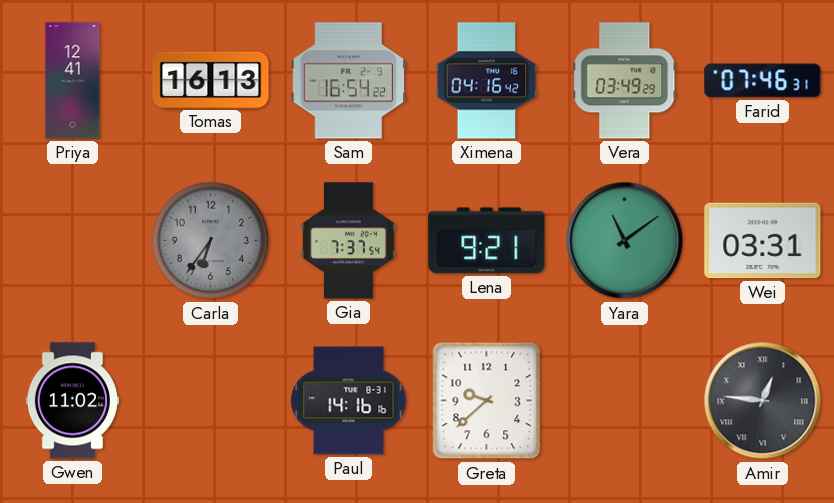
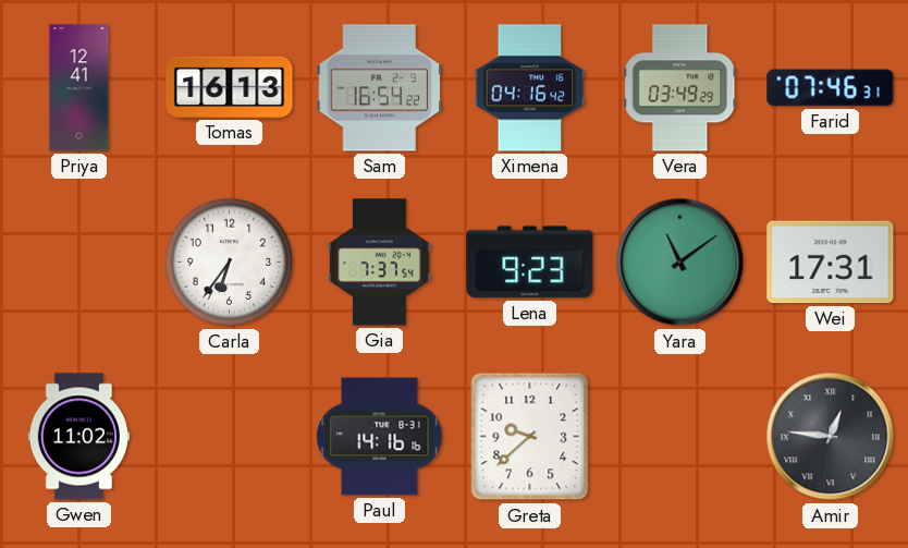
Carla dial: grey -> white (230, 263)
Lena: 9:21 -> 9:23 (530, 263)
Wei: 03:31 -> 17:31 (831, 263)
